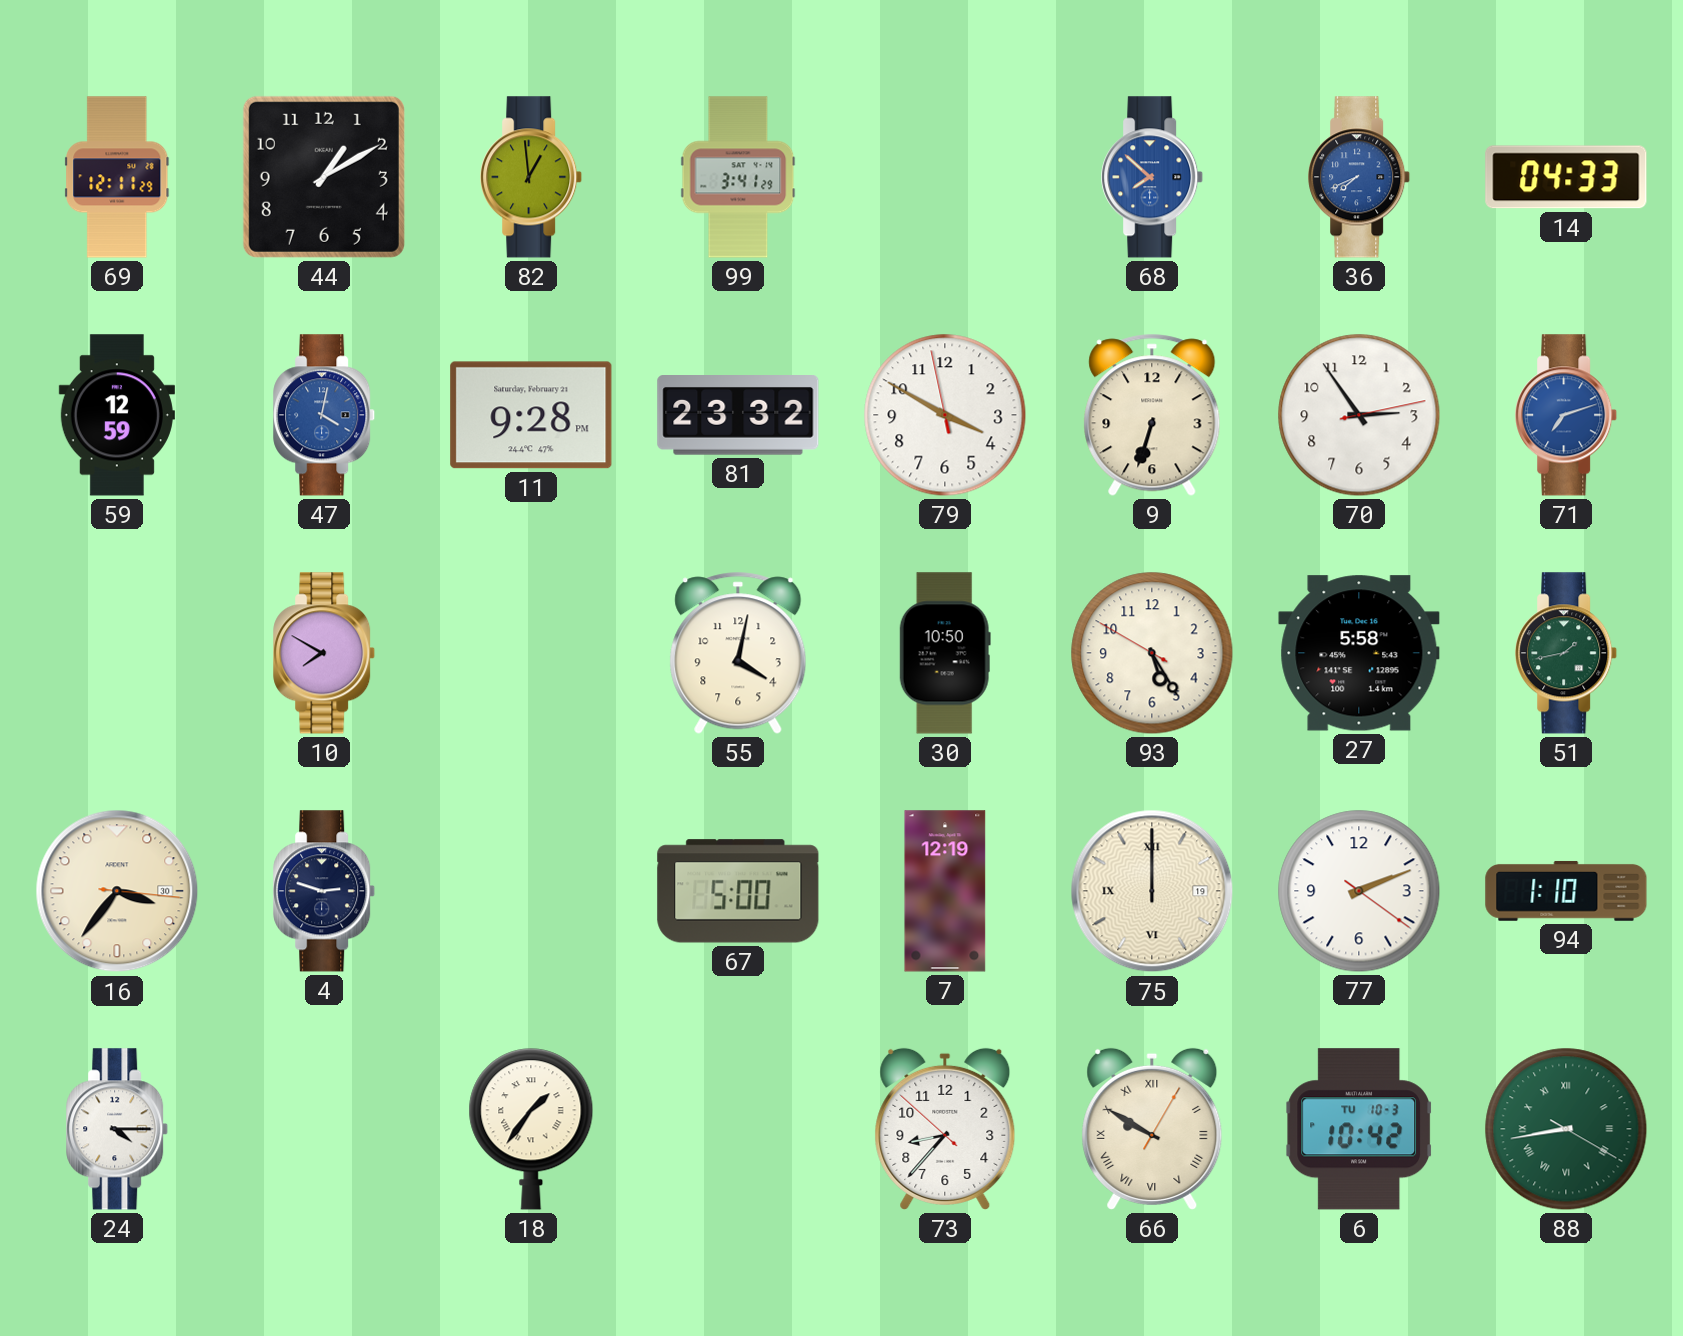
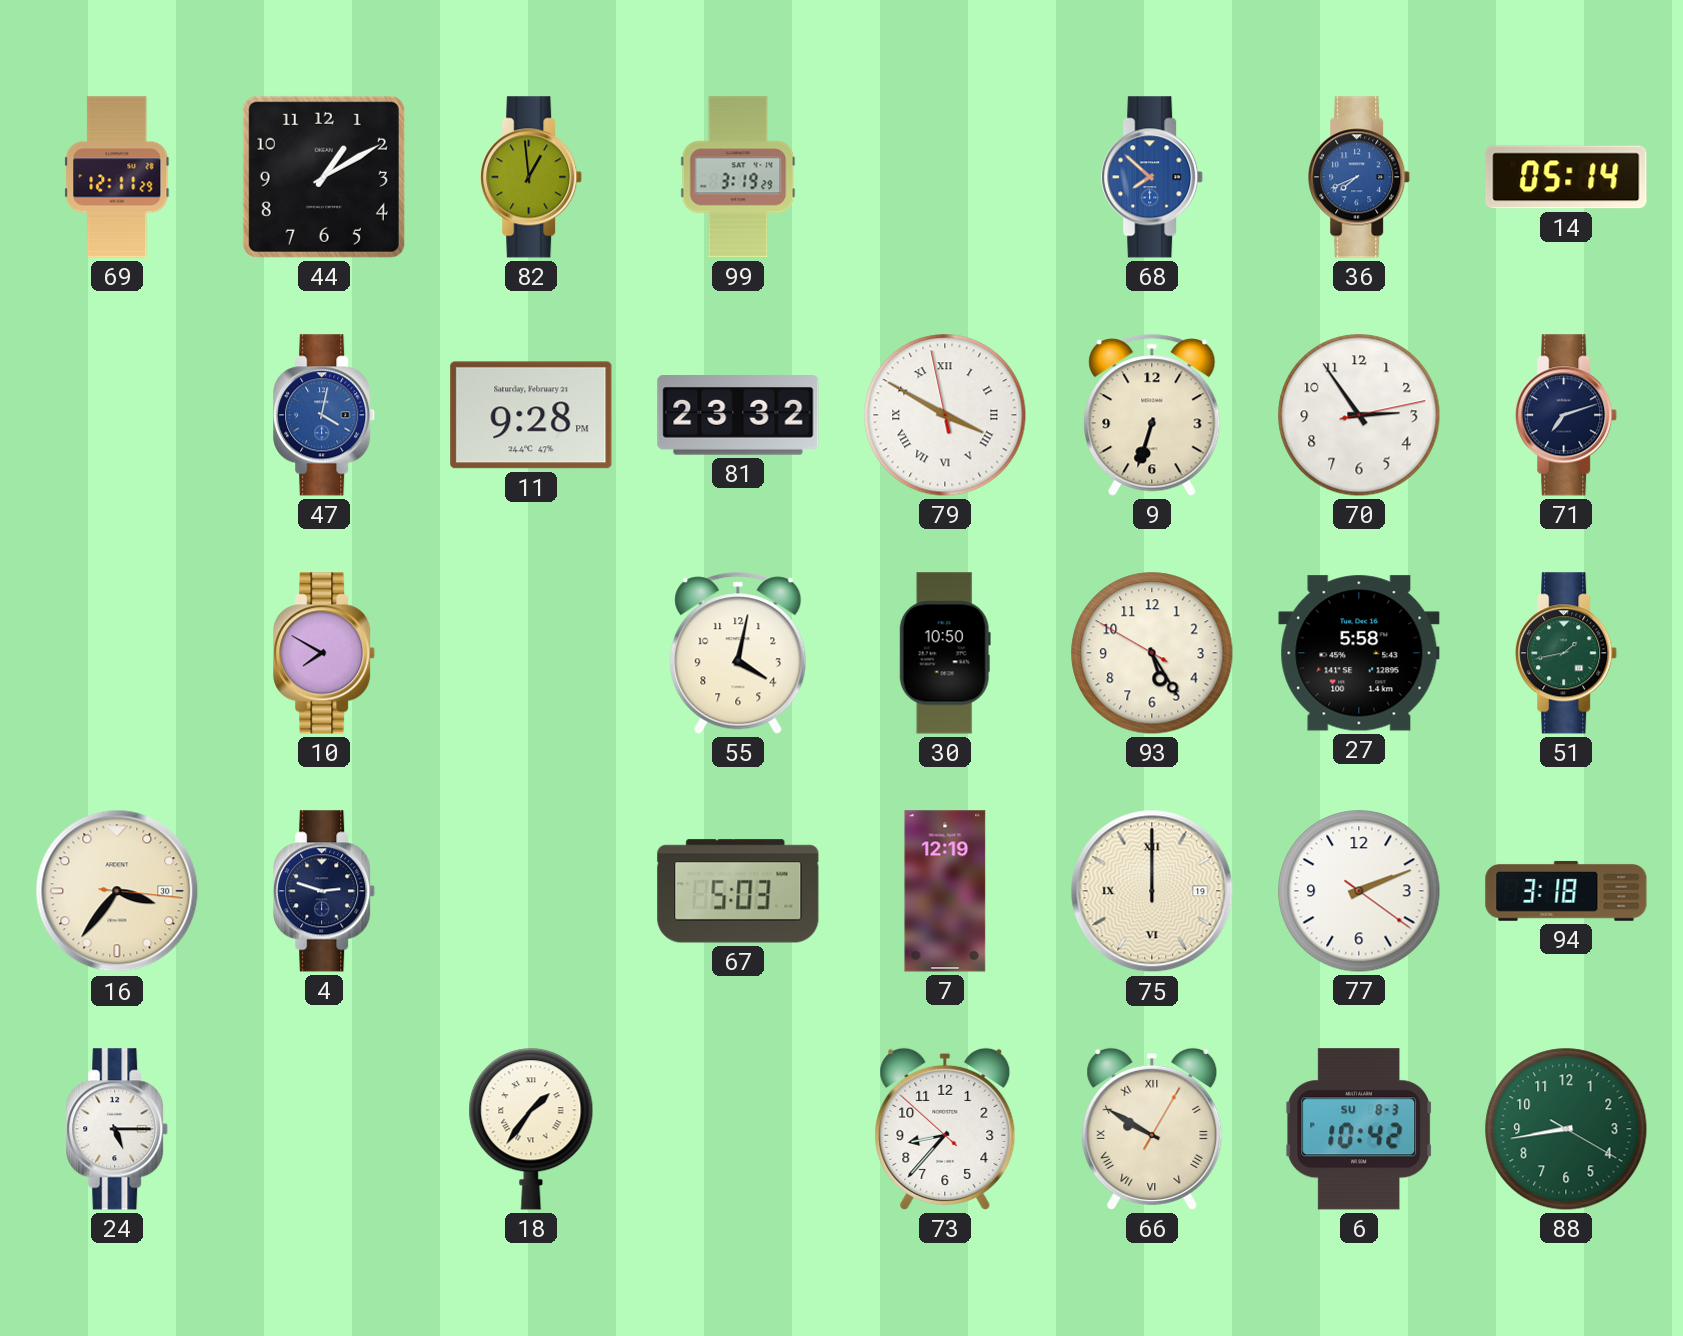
99: 3:41 -> 3:19 (738, 177)
14: 04:33 -> 05:14 (1566, 177)
59: 12:59 -> none (117, 415)
79 numerals: Arabic -> Roman (945, 415)
71 dial: blue -> navy (1567, 415)
67: 5:00 -> 5:03 (738, 891)
94: 1:10 -> 3:18 (1566, 891)
24: 4:15 -> 5:15 (118, 1129)
6 date: TU 10-3 -> SU 8-3 (1359, 1129)
88 numerals: Roman -> Arabic (1566, 1129)
